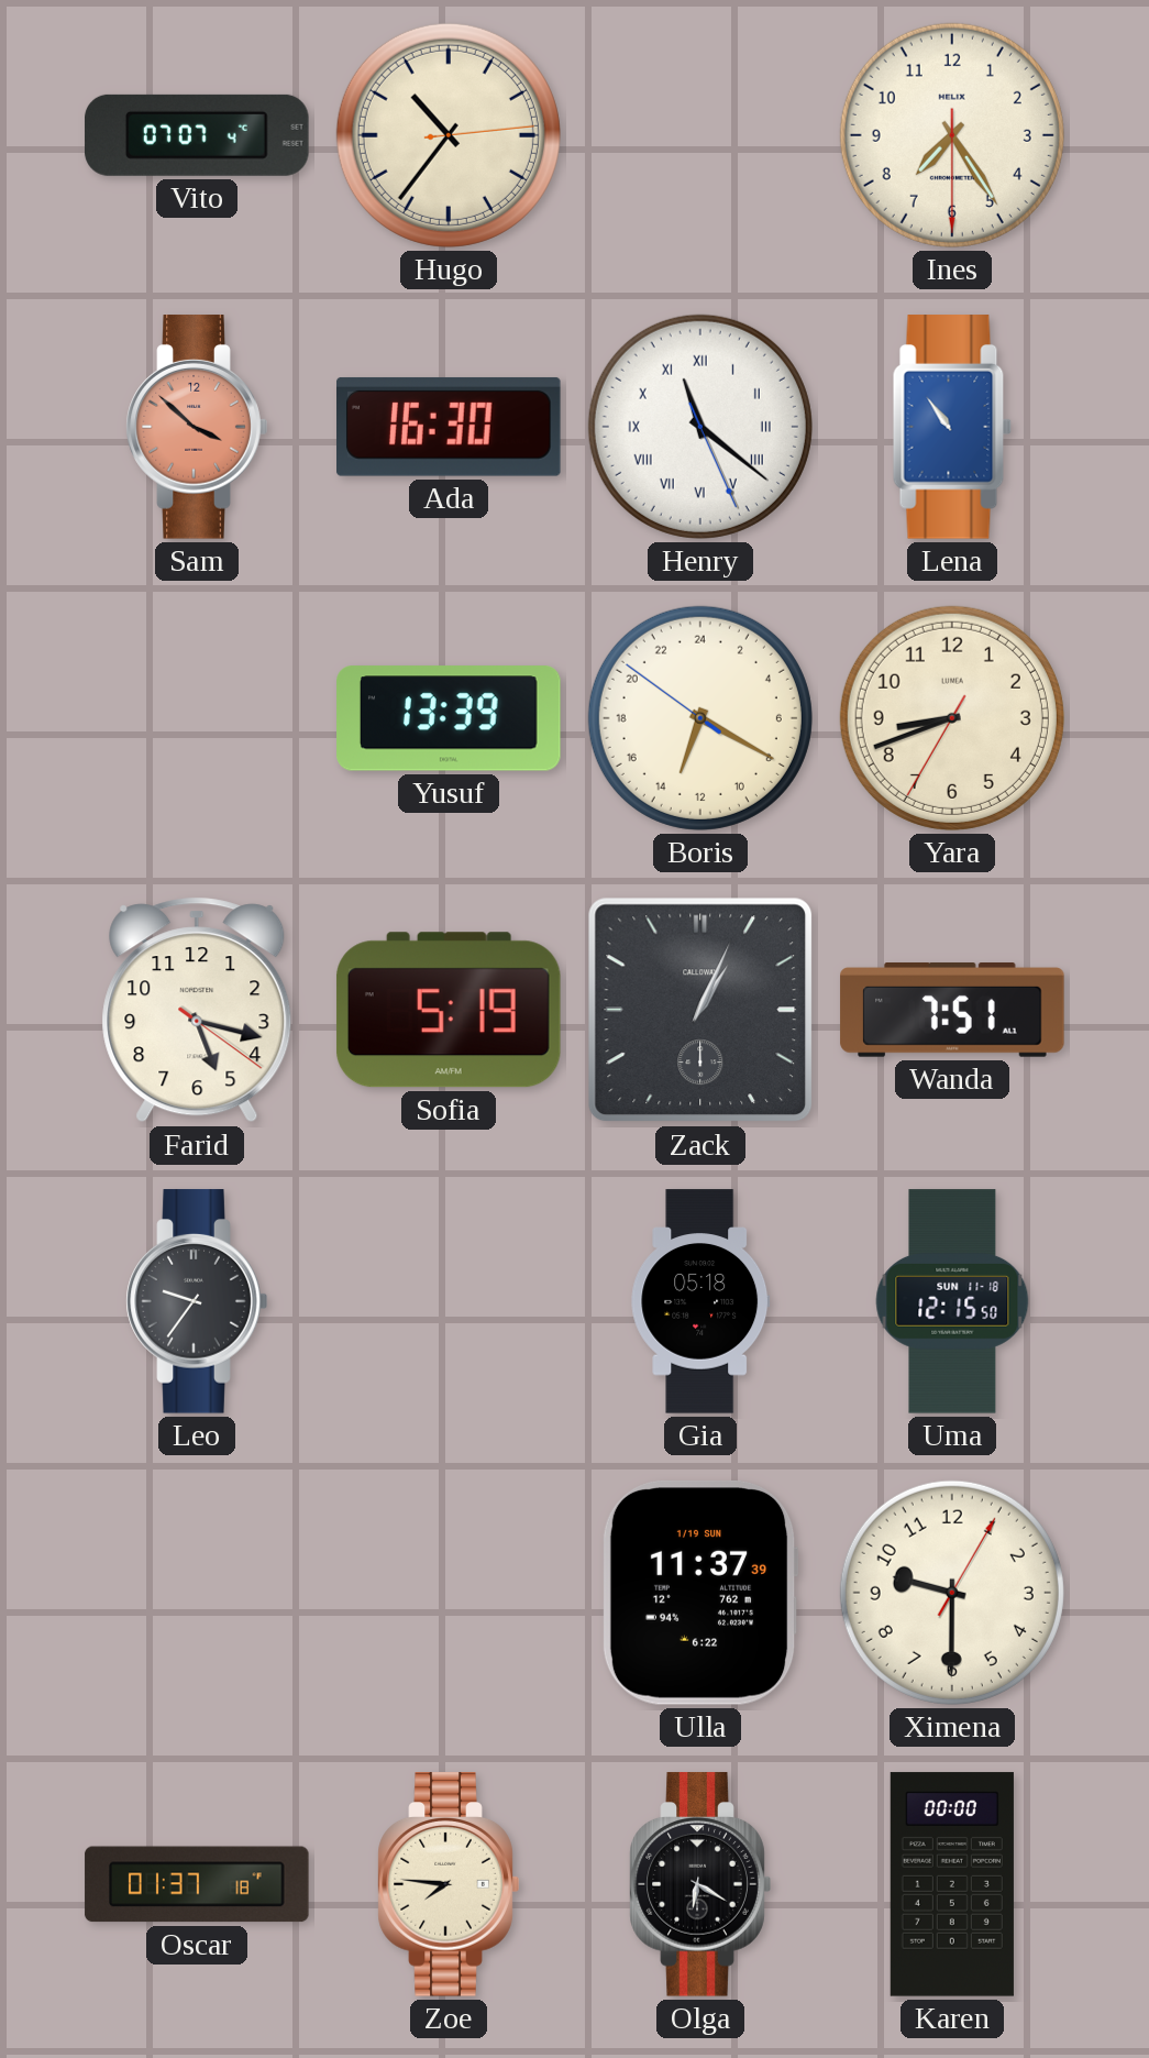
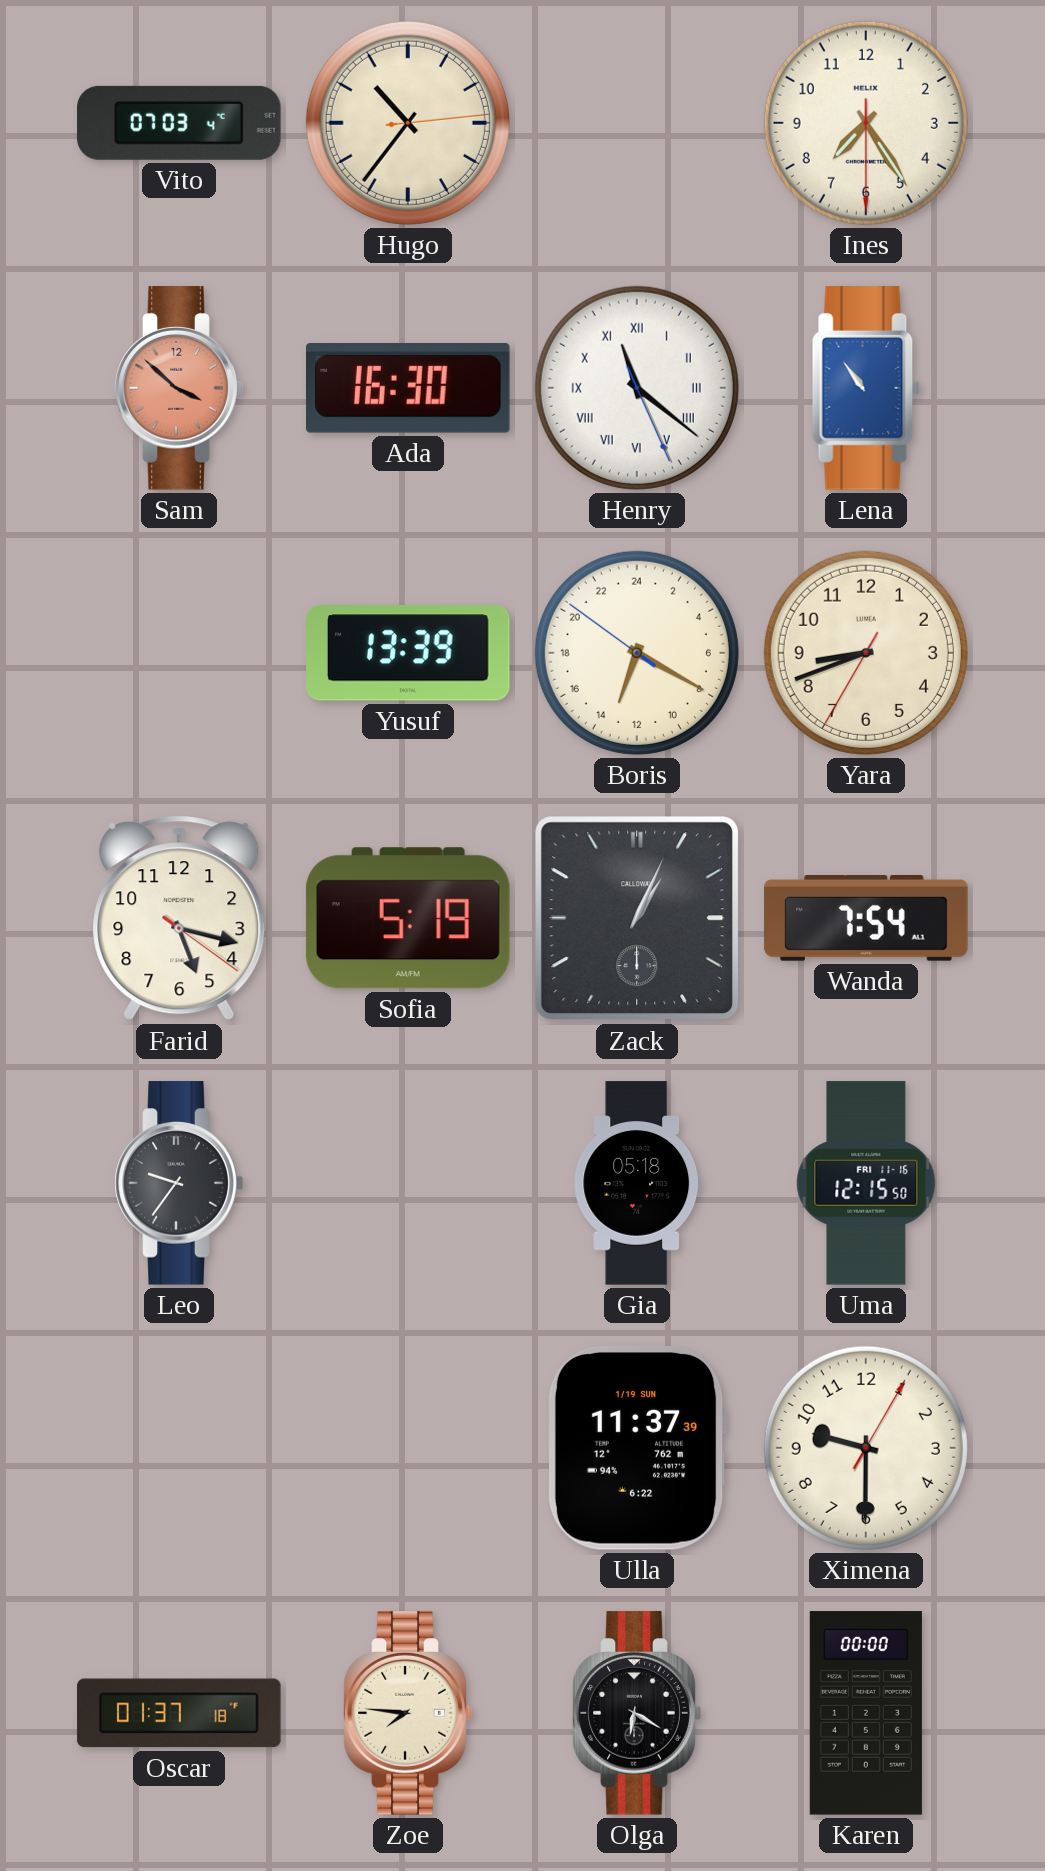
Vito: 07:07 -> 07:03 (179, 123)
Wanda: 7:51 -> 7:54 (866, 918)
Uma date: SUN 11-18 -> FRI 11-16 (866, 1183)
